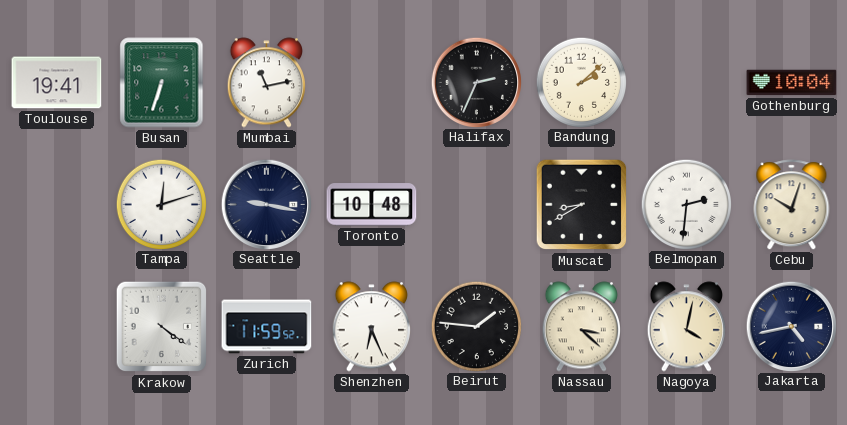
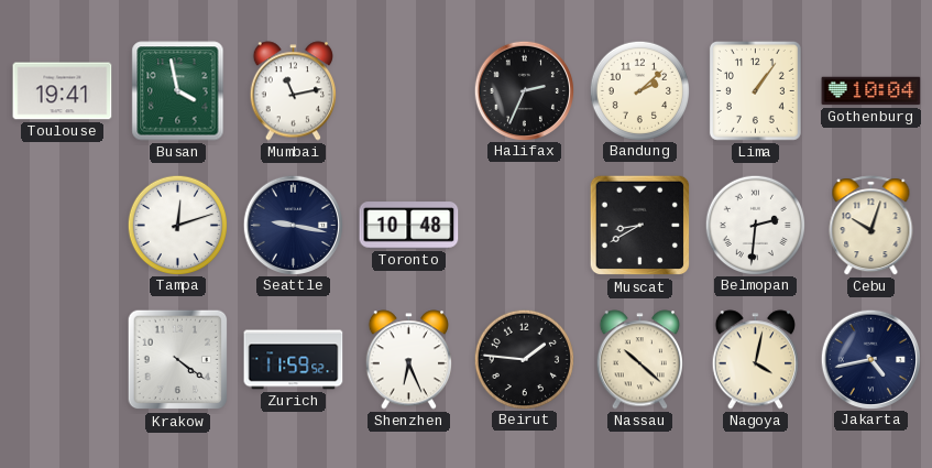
Busan: 6:33 -> 3:58 (178, 91)
Lima: none -> 1:06 (755, 90)
Nassau: 3:22 -> 10:22 (639, 360)
